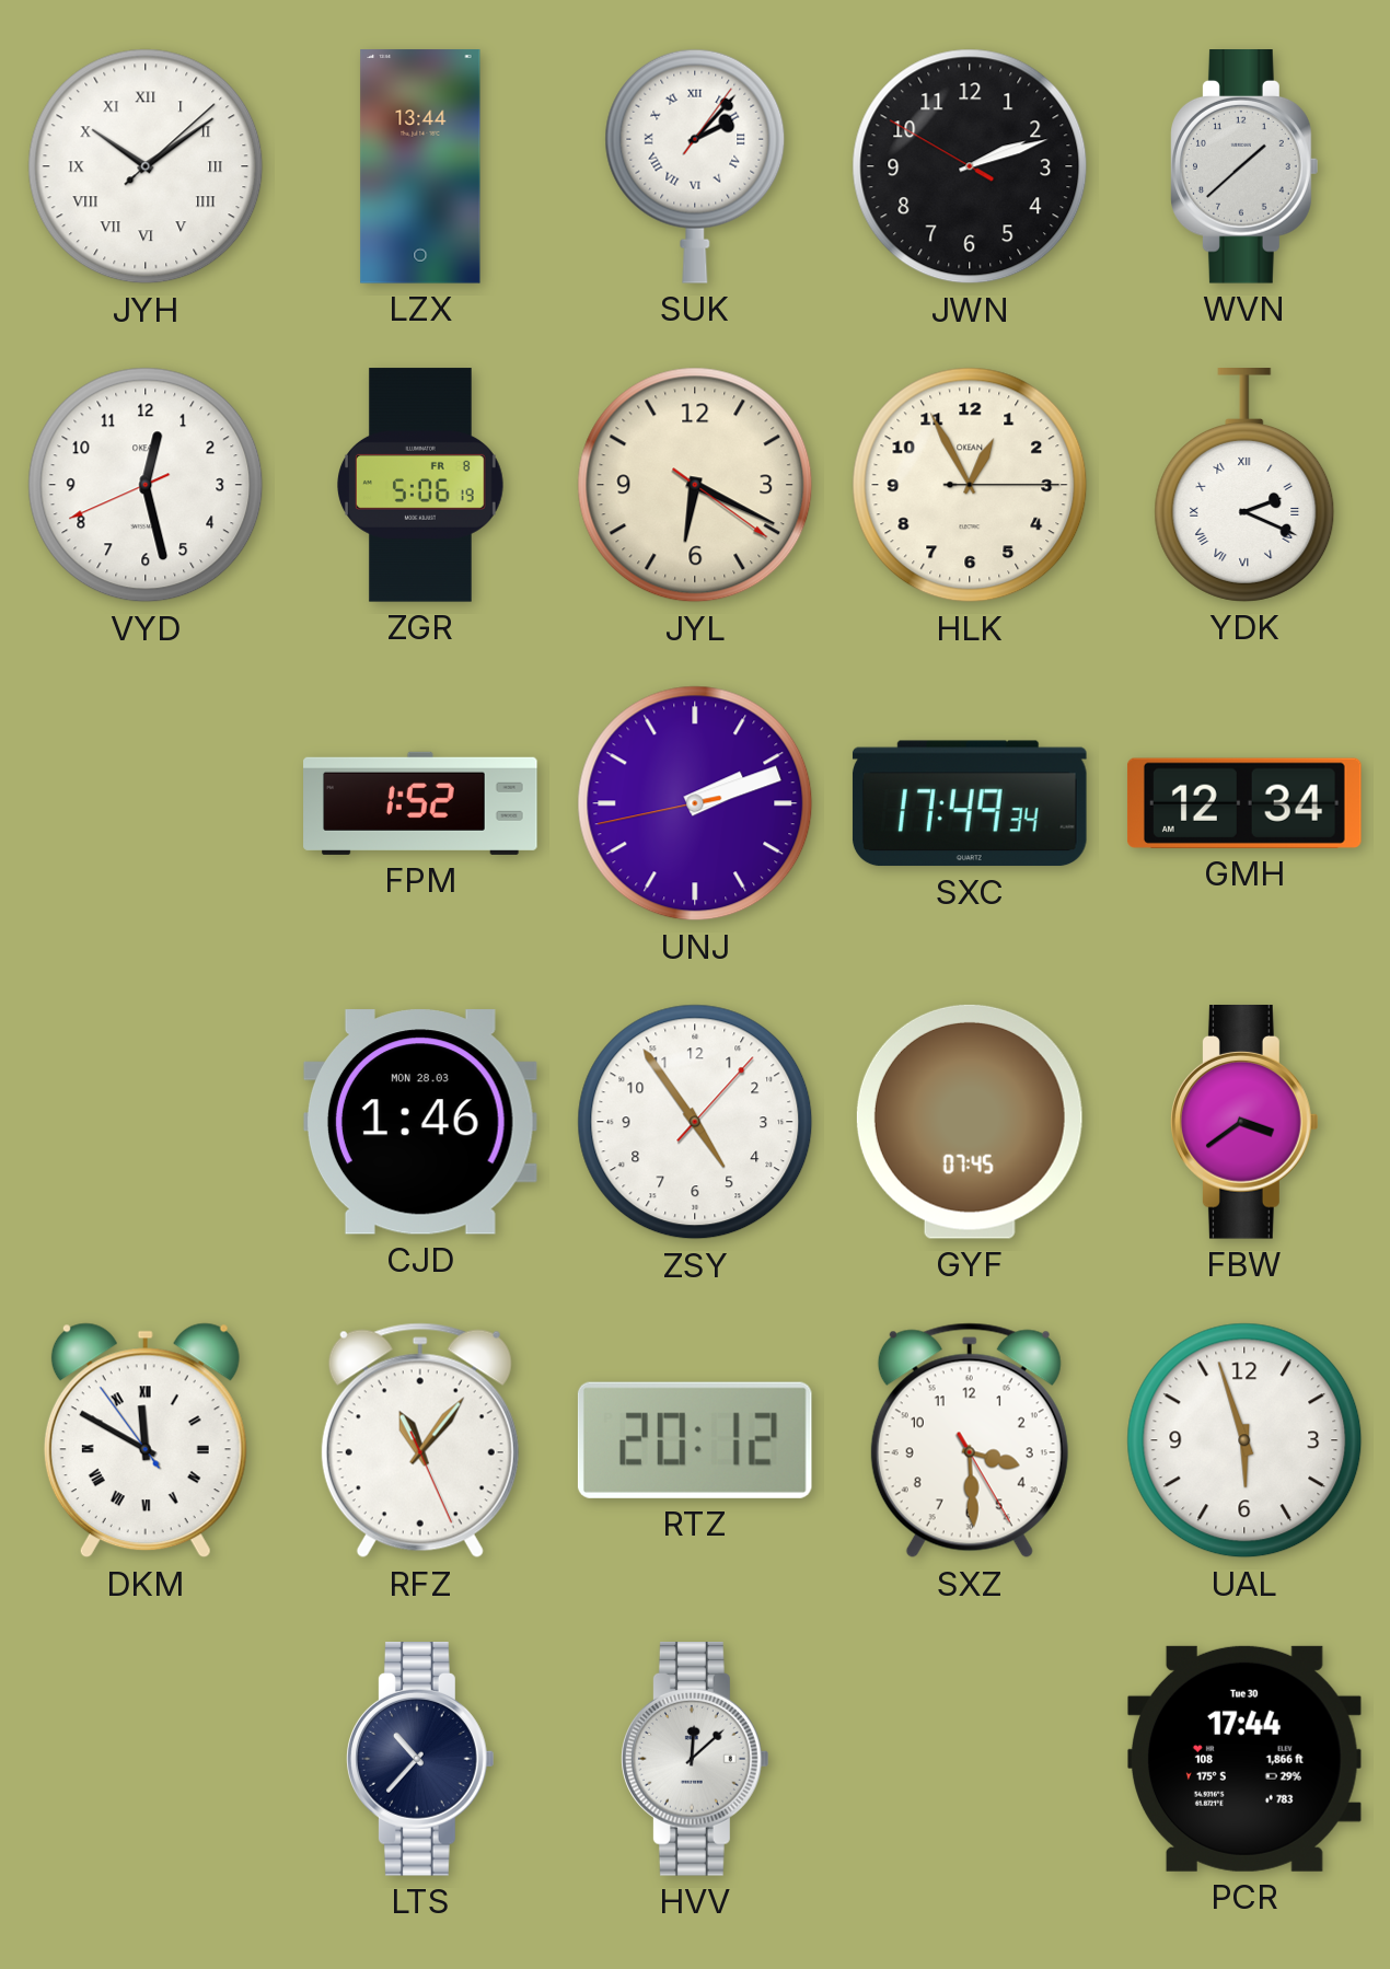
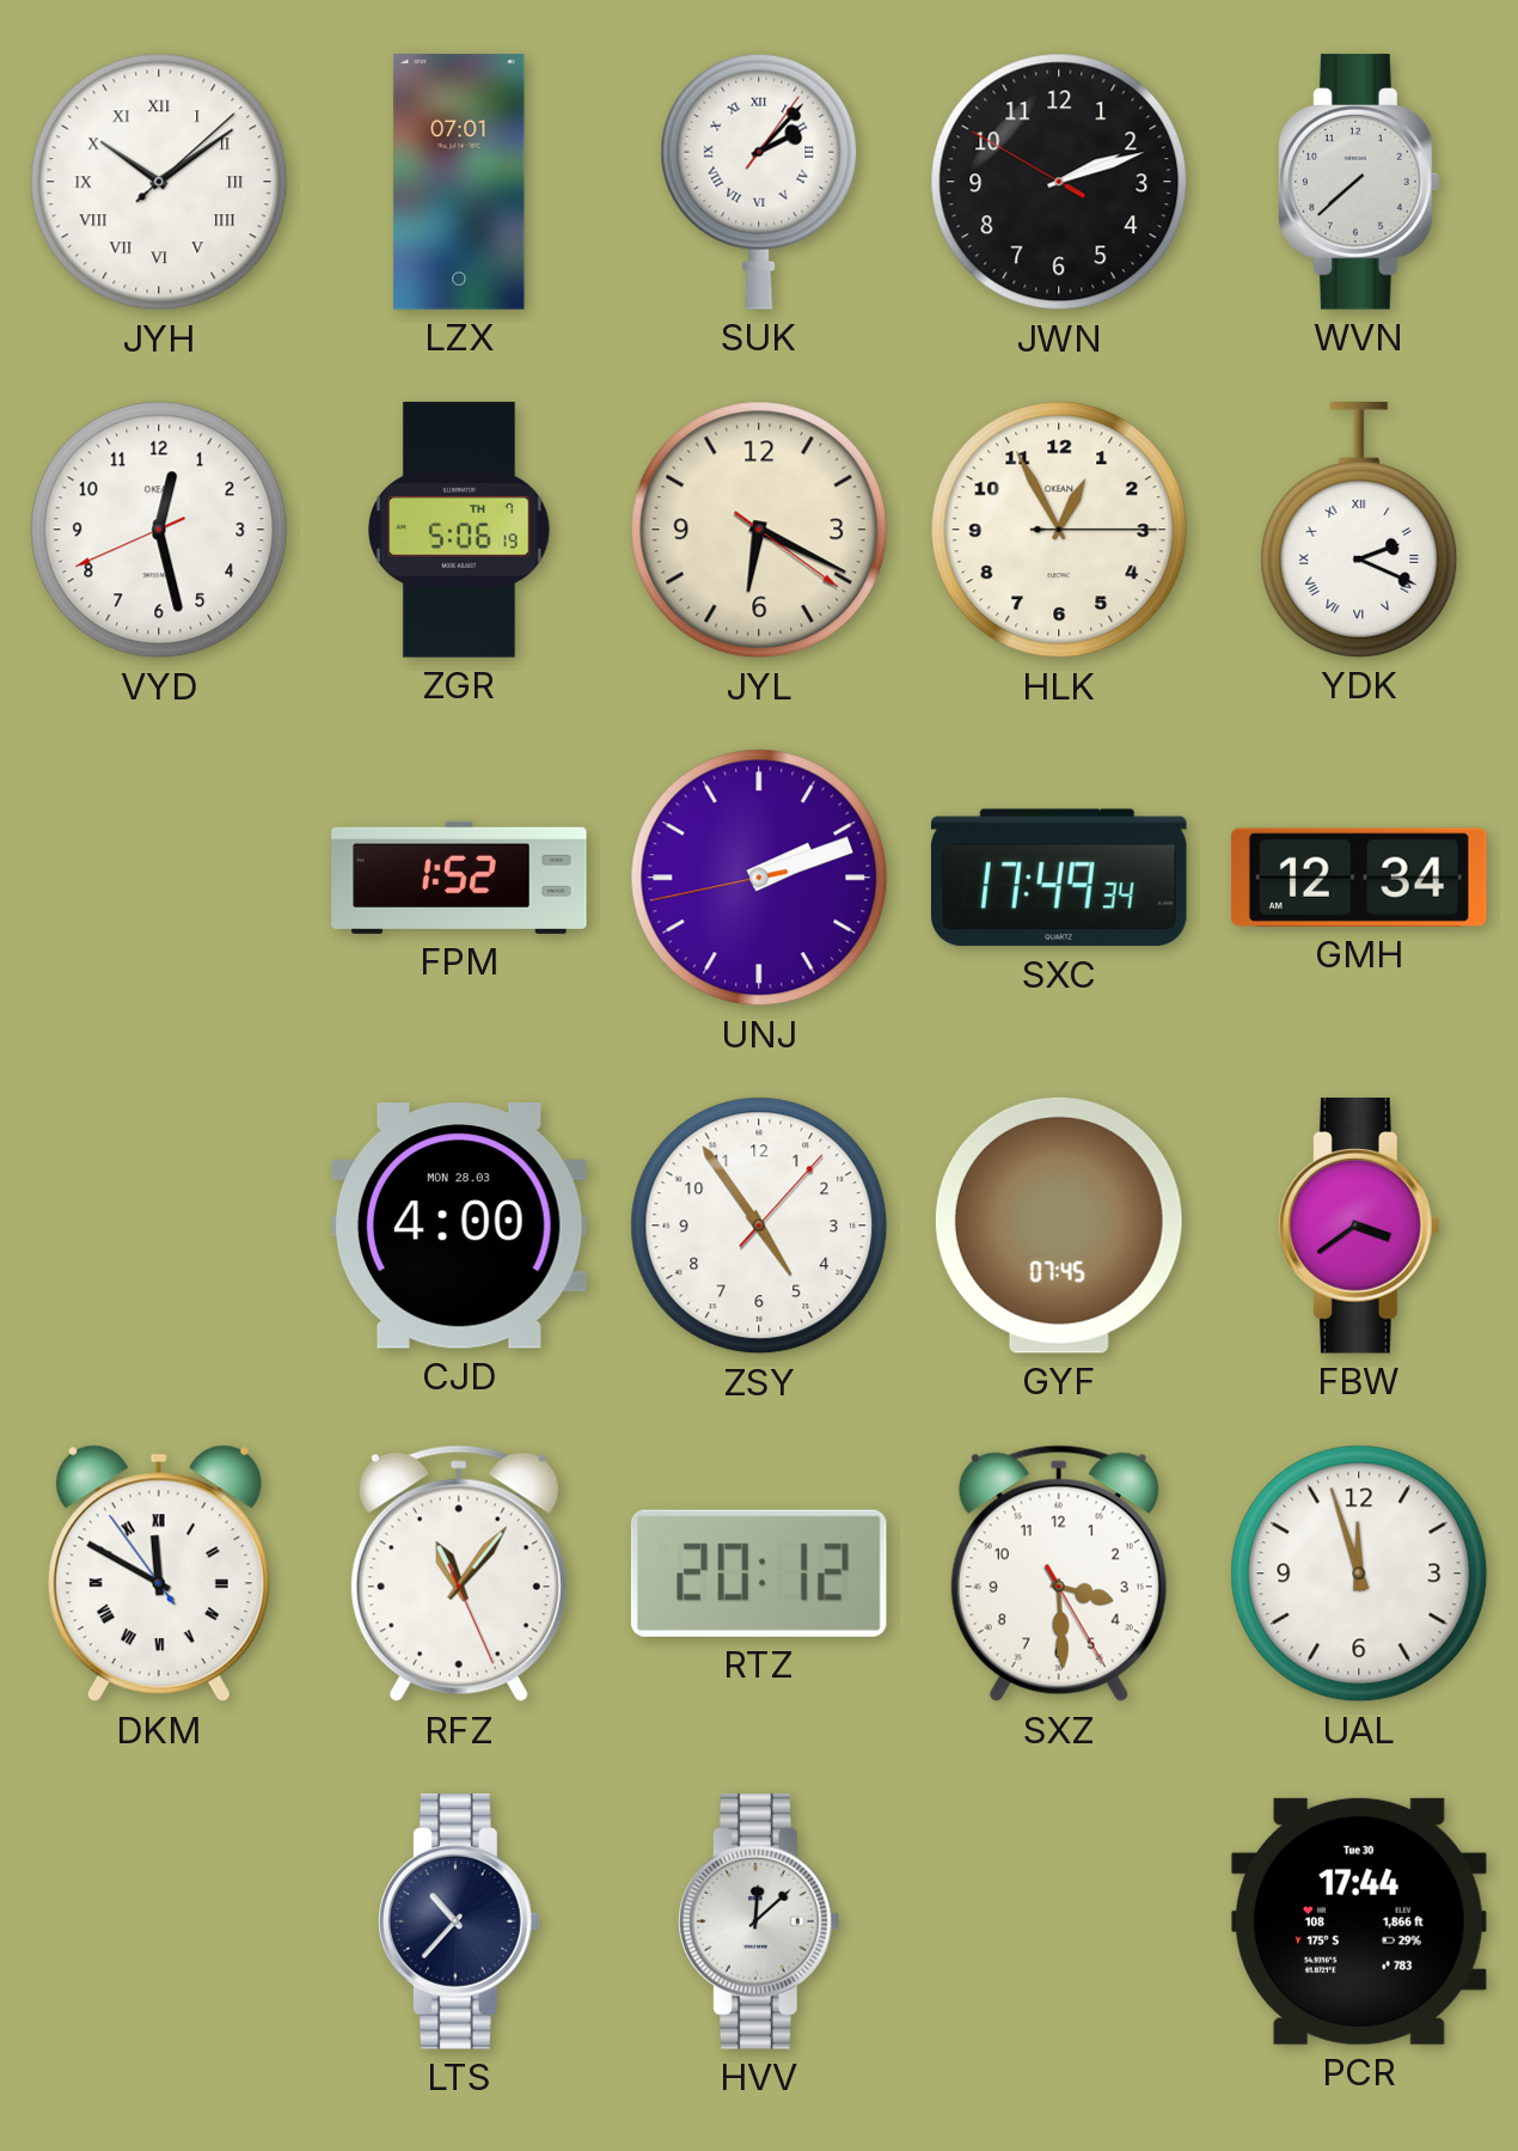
LZX: 13:44 -> 07:01 (459, 182)
WVN: 1:38 -> 7:38 (1360, 183)
ZGR date: FR 8 -> TH 7 (459, 530)
CJD: 1:46 -> 4:00 (459, 1226)
UAL: 5:57 -> 11:57 (1359, 1573)
